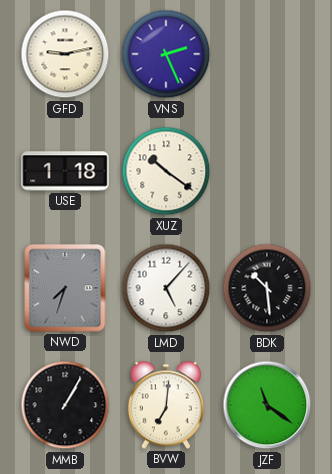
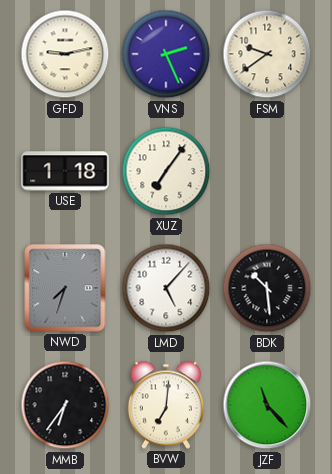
FSM: none -> 9:39 (267, 54)
XUZ: 10:21 -> 7:06 (166, 171)
MMB: 1:05 -> 6:36 (65, 405)
JZF: 11:21 -> 11:23 (267, 405)
